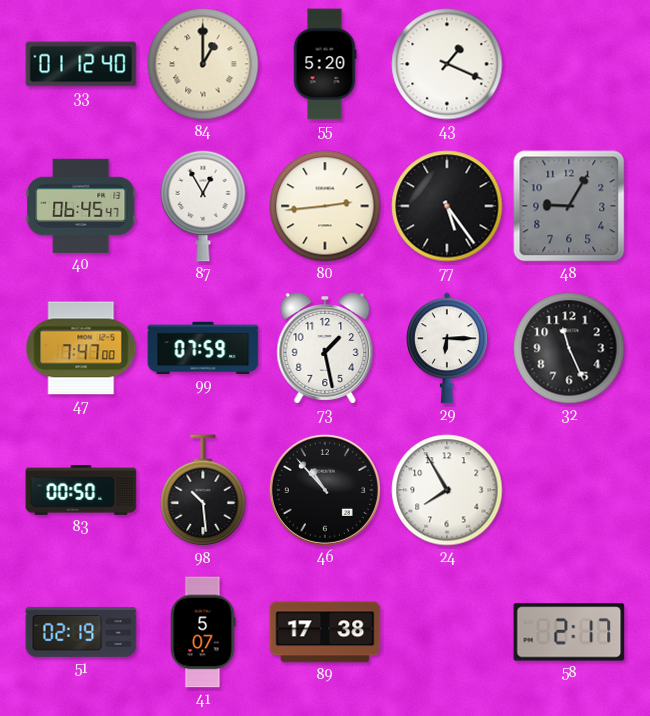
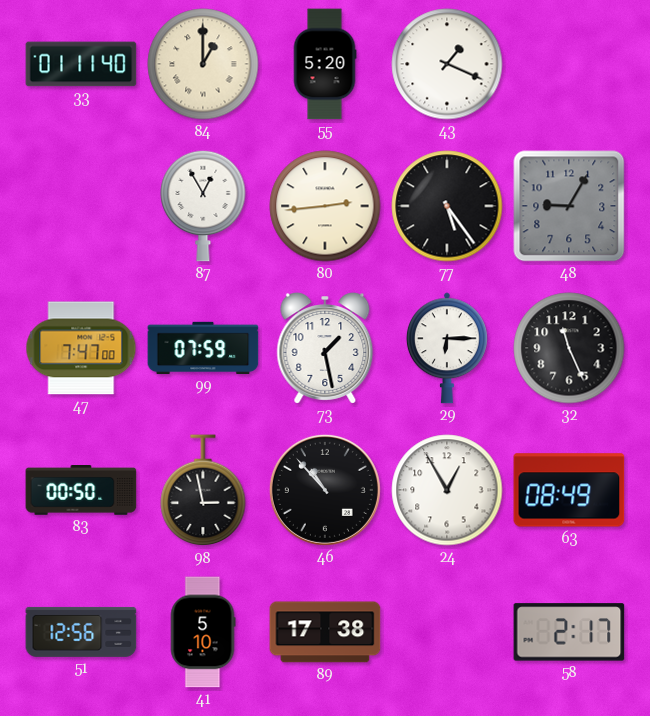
33: 01:12 -> 01:11 (81, 64)
40: 06:45 -> none (81, 206)
98: 10:29 -> 2:58 (203, 491)
24: 7:55 -> 12:55 (447, 490)
63: none -> 08:49 (569, 490)
51: 02:19 -> 12:56 (81, 632)
41: 5:07 -> 5:10 (203, 632)
